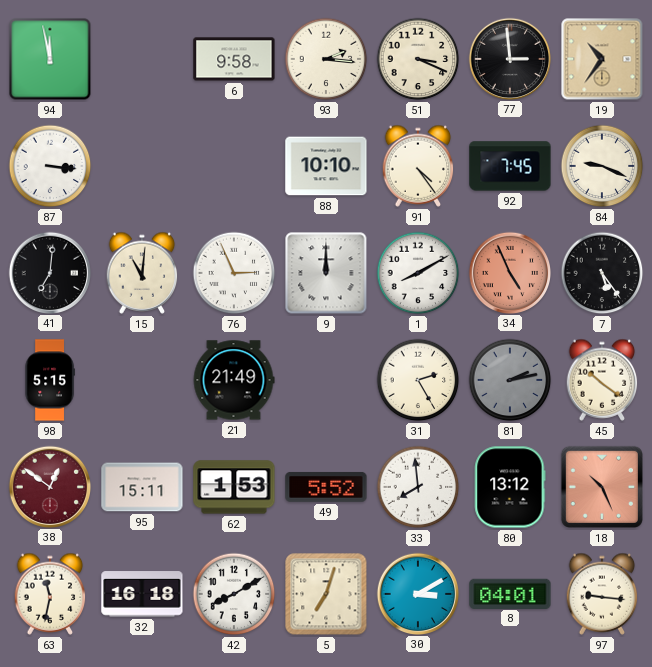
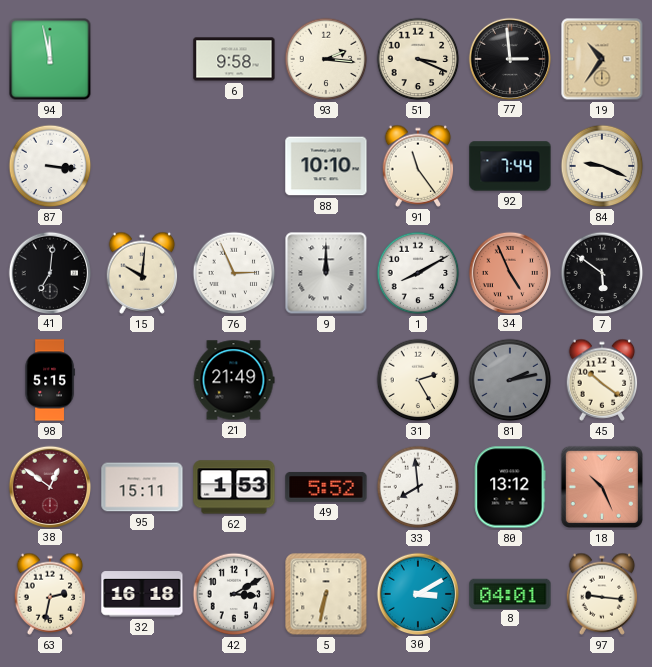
91: 4:24 -> 11:24 (418, 166)
92: 7:45 -> 7:44 (510, 166)
15: 11:01 -> 10:01 (142, 273)
7: 5:24 -> 5:51 (602, 273)
63: 11:32 -> 2:32 (50, 594)
42: 8:10 -> 3:10 (234, 594)
5: 7:03 -> 6:32 (326, 594)
